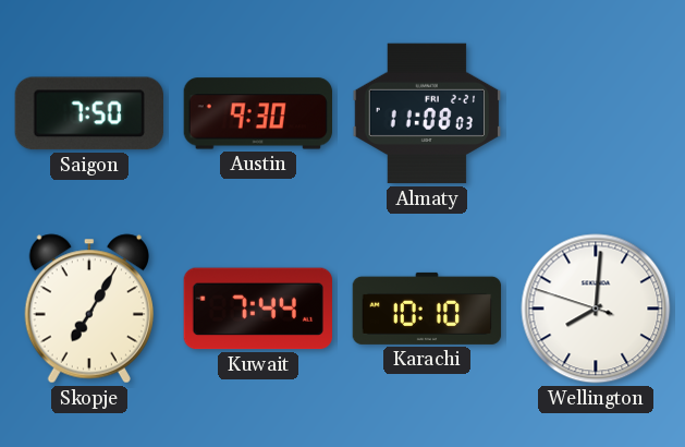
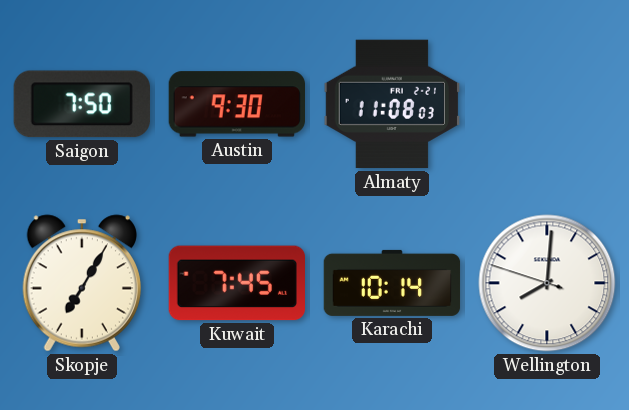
Kuwait: 7:44 -> 7:45 (236, 283)
Karachi: 10:10 -> 10:14 (392, 283)
